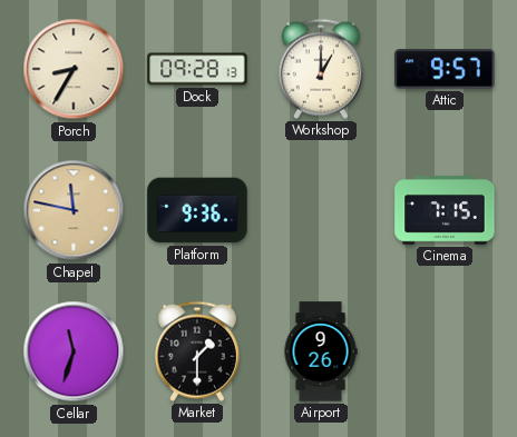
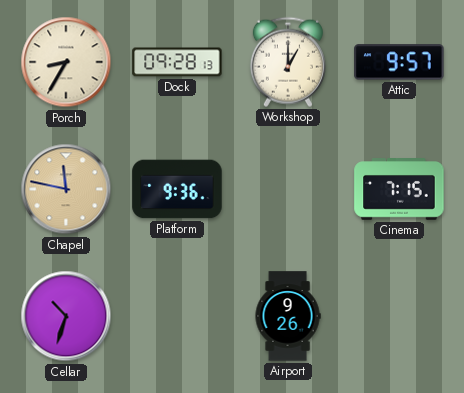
Cellar: 11:33 -> 10:33 (66, 316)
Market: 1:30 -> none (197, 351)
